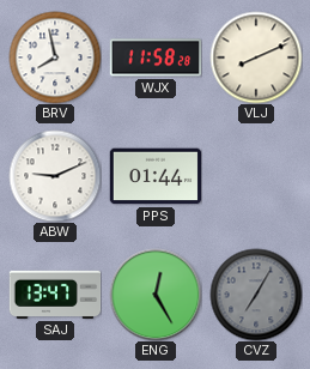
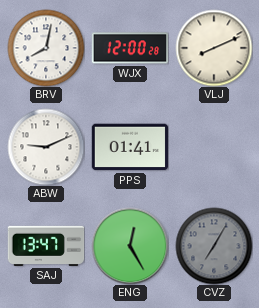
BRV: 7:58 -> 8:02 (46, 48)
WJX: 11:58 -> 12:00 (130, 48)
PPS: 01:44 -> 01:41 (130, 147)
